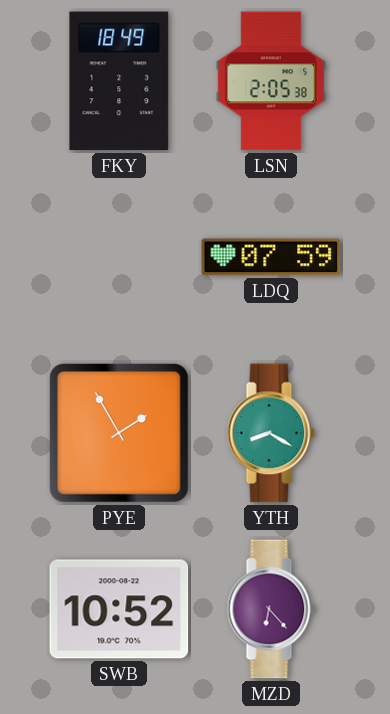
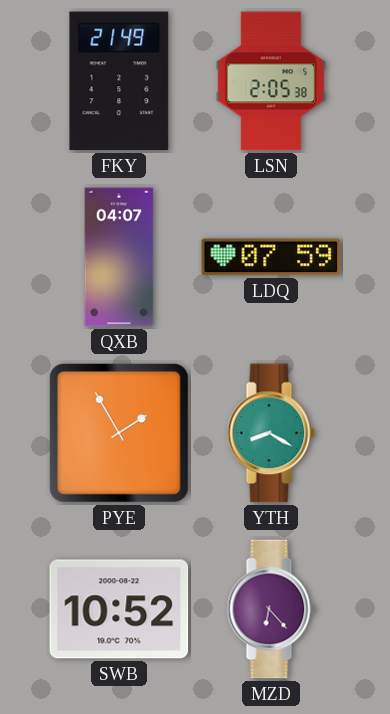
FKY: 18:49 -> 21:49 (119, 81)
QXB: none -> 04:07 (119, 257)
